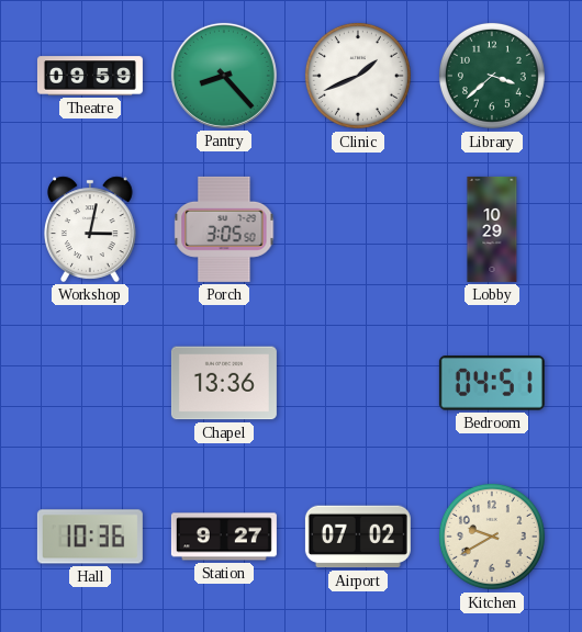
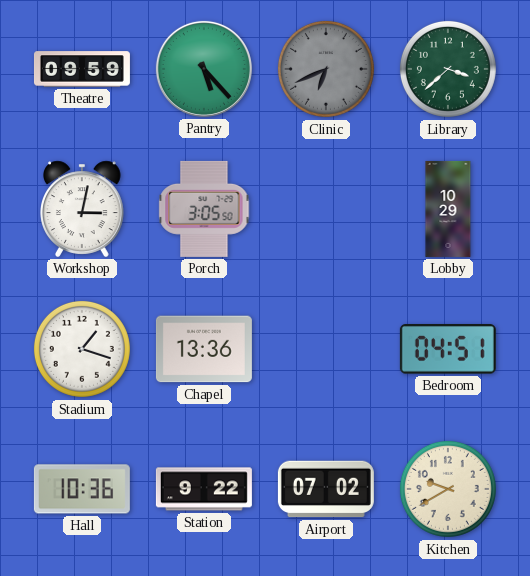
Pantry: 8:23 -> 5:23 (204, 69)
Clinic: 1:41 -> 6:41 (326, 69)
Clinic dial: white -> grey (326, 69)
Stadium: none -> 1:18 (82, 349)
Station: 9:27 -> 9:22 (204, 489)
